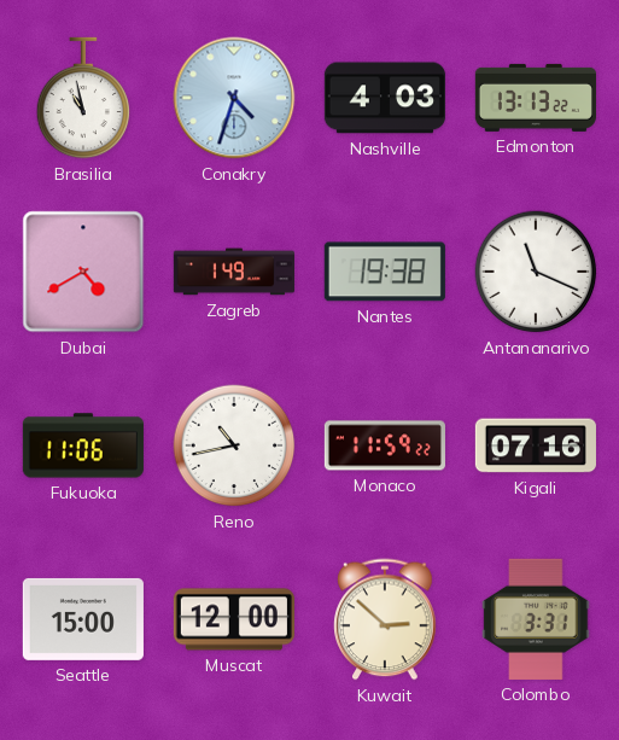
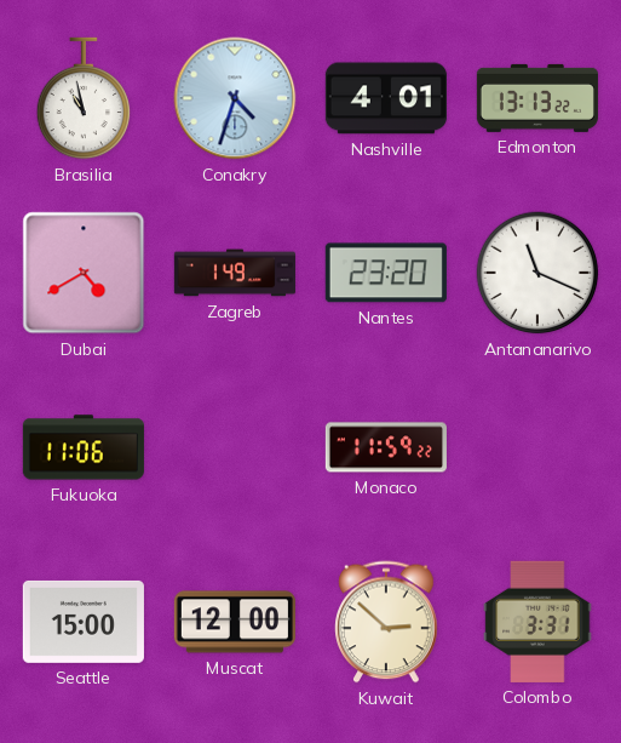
Nashville: 4:03 -> 4:01 (386, 98)
Nantes: 19:38 -> 23:20 (386, 273)
Reno: 10:43 -> none (234, 445)
Kigali: 07:16 -> none (536, 445)
